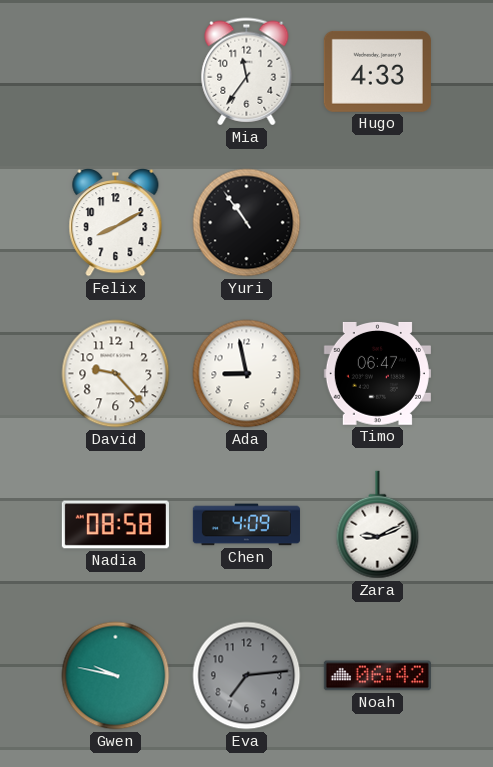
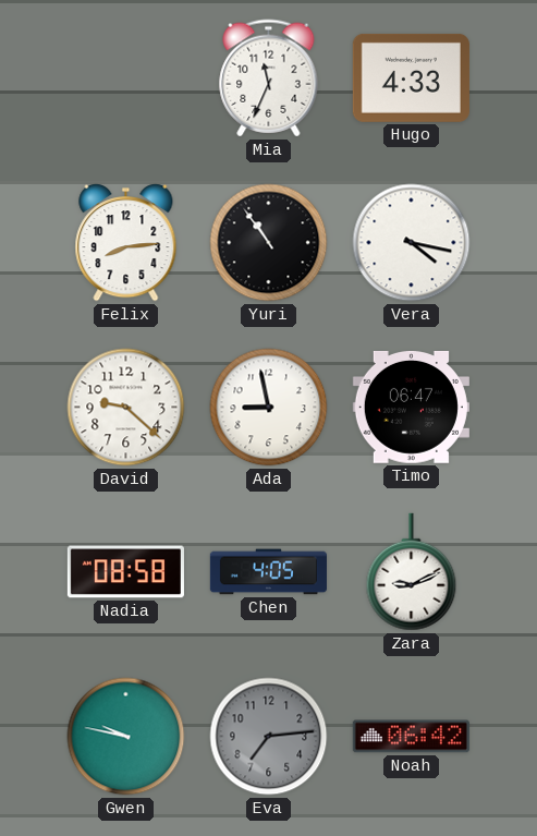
Mia: 11:36 -> 11:34 (269, 78)
Felix: 8:10 -> 8:14 (126, 243)
Vera: none -> 4:17 (412, 243)
David: 9:23 -> 9:22 (126, 408)
Chen: 4:09 -> 4:05 (268, 572)
